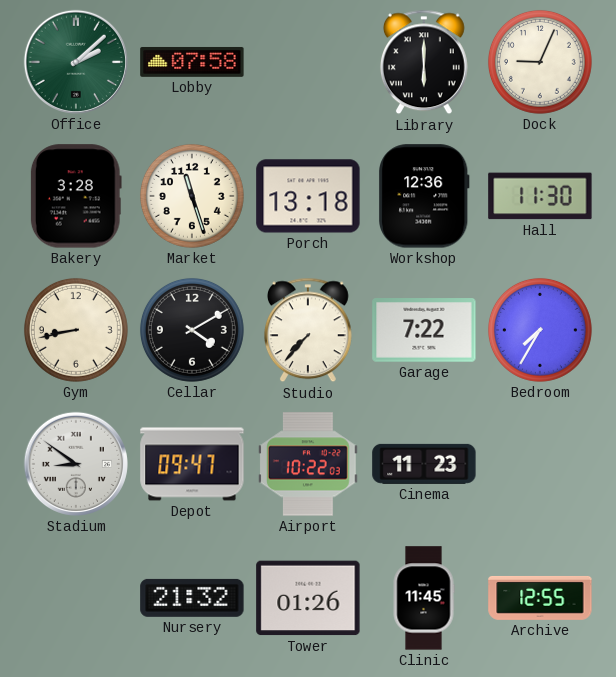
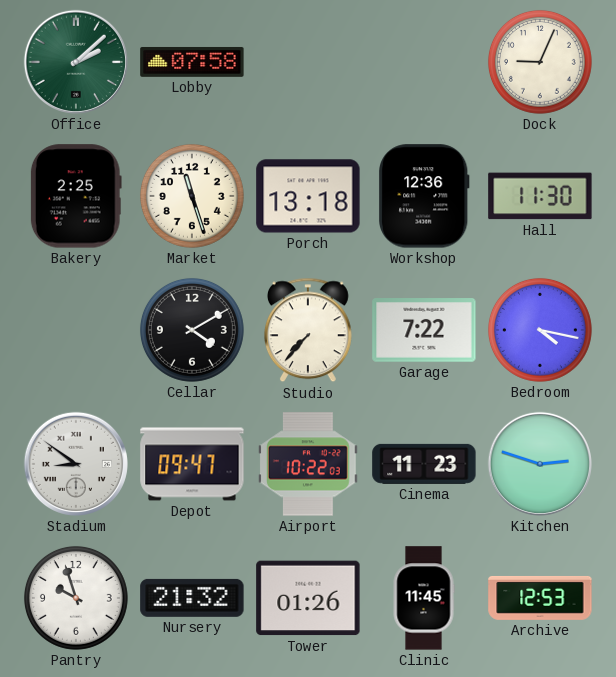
Library: 6:00 -> none (424, 62)
Bakery: 3:28 -> 2:25 (76, 196)
Gym: 8:43 -> none (76, 330)
Bedroom: 7:35 -> 4:17 (540, 330)
Kitchen: none -> 2:48 (540, 464)
Pantry: none -> 9:57 (76, 598)
Archive: 12:55 -> 12:53 (540, 598)
